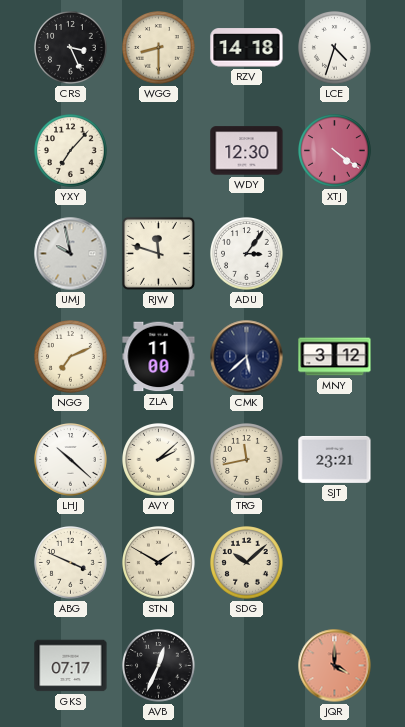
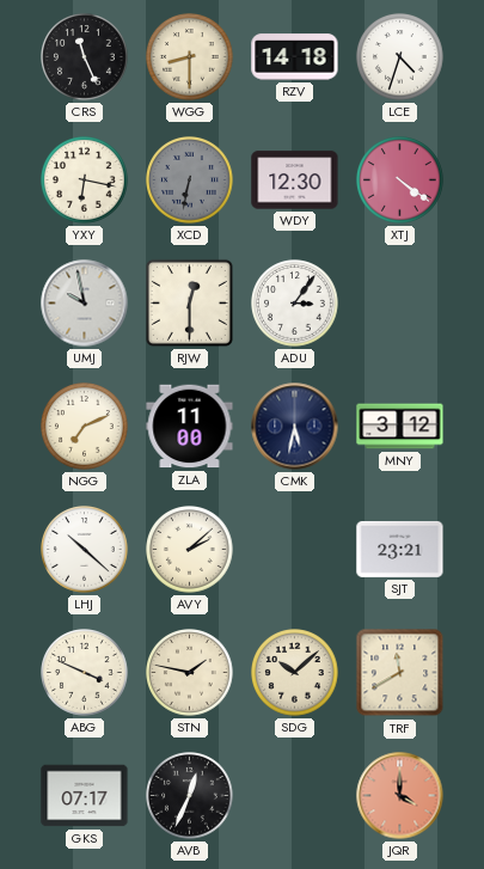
CRS: 3:26 -> 11:26 (85, 57)
YXY: 7:07 -> 6:17 (85, 180)
XCD: none -> 6:32 (190, 180)
RJW: 11:48 -> 12:30 (189, 302)
CMK: 5:38 -> 5:32 (295, 427)
TRG: 11:43 -> none (247, 460)
STN: 1:50 -> 1:47 (190, 673)
TRF: none -> 11:40 (400, 673)
